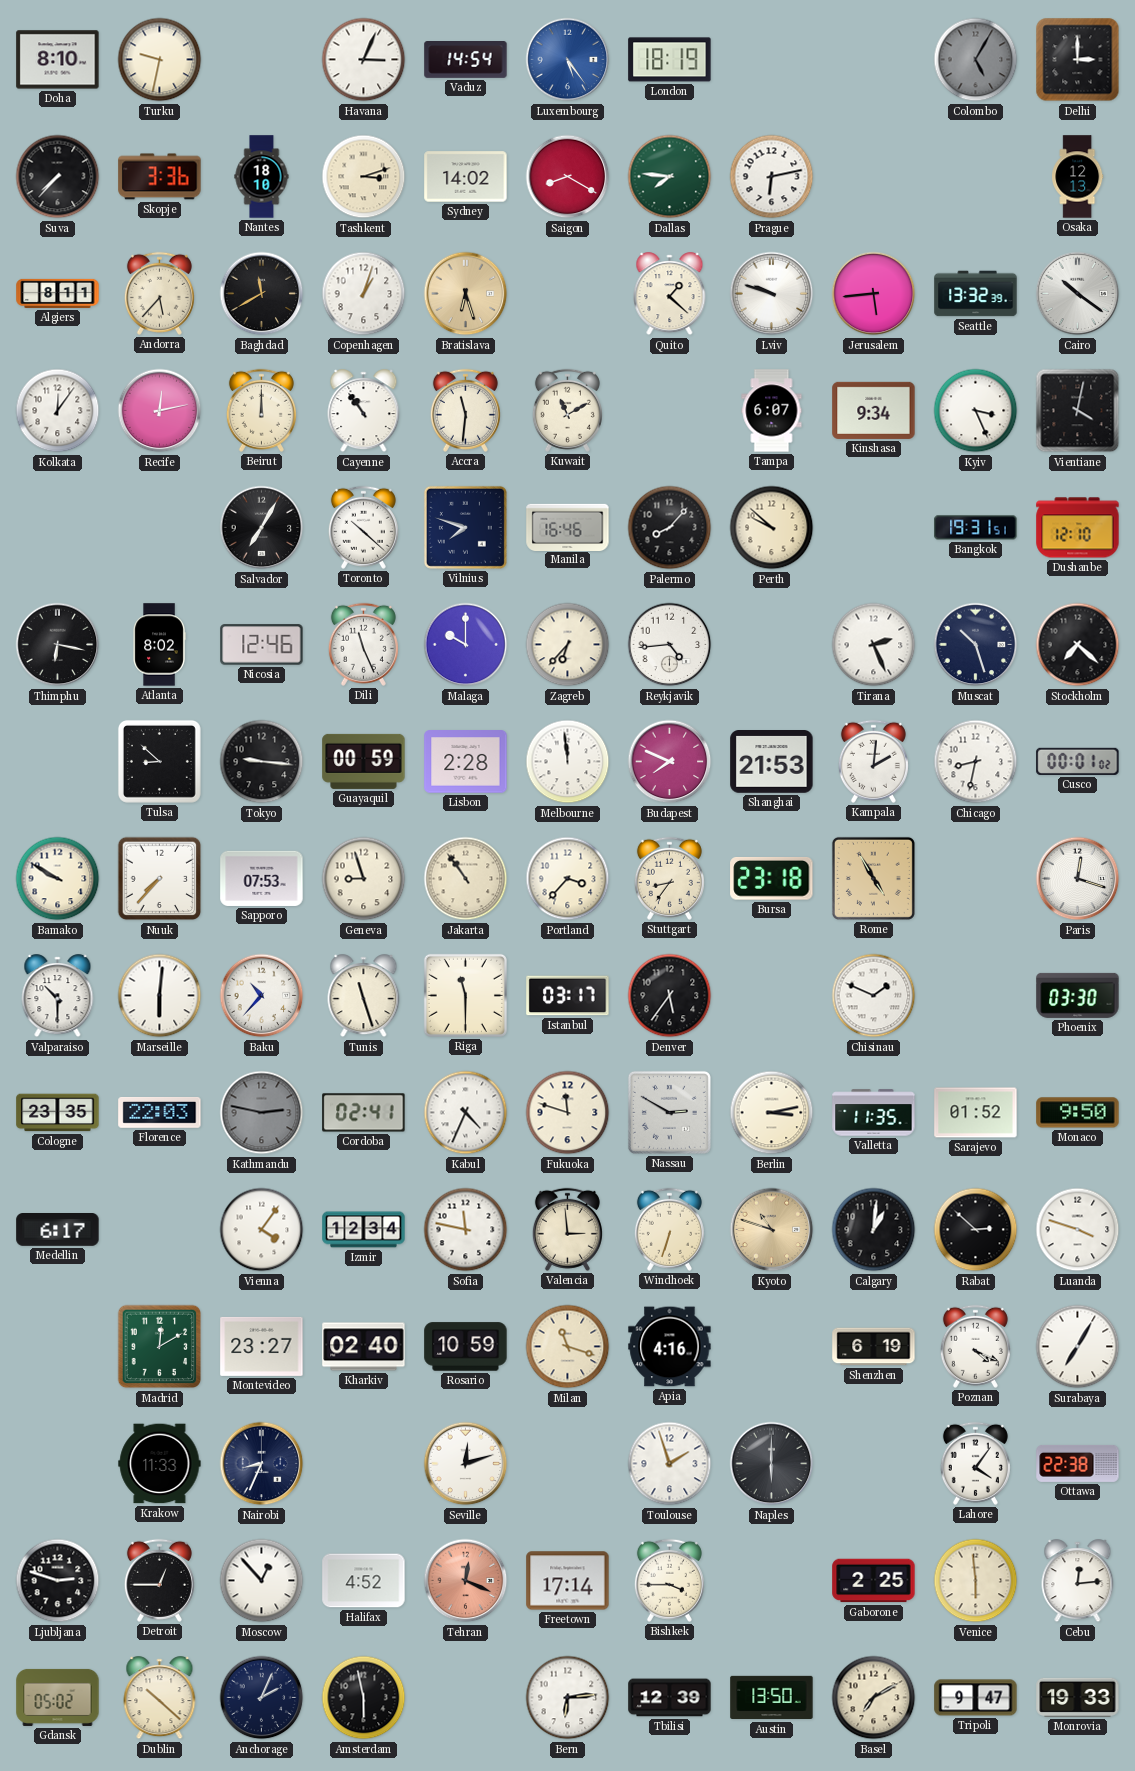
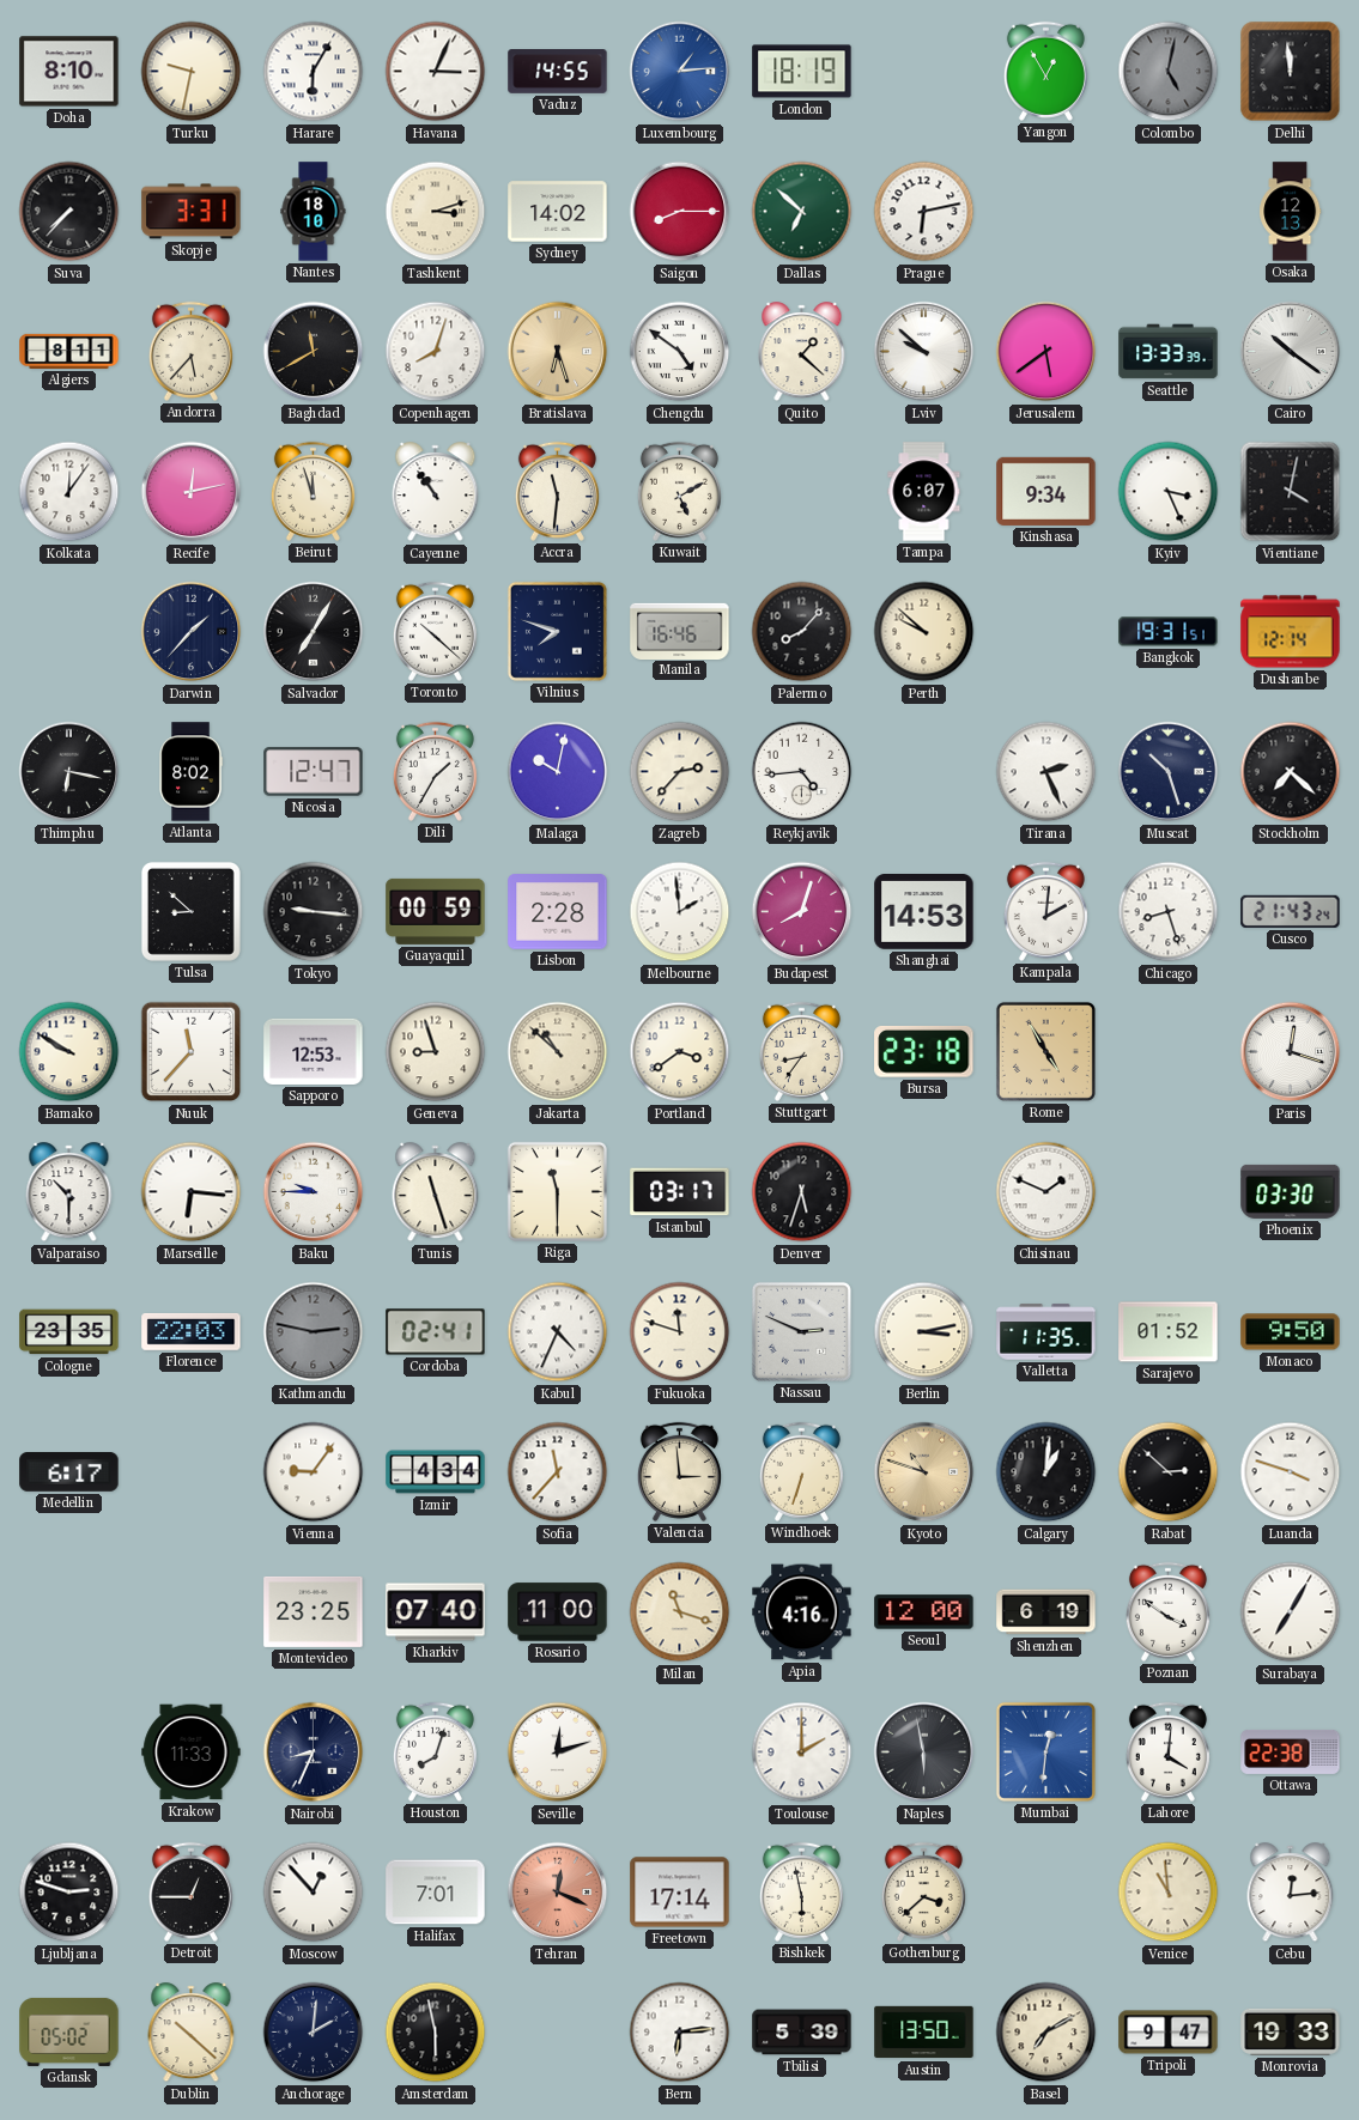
Harare: none -> 6:05 (314, 72)
Vaduz: 14:54 -> 14:55 (558, 72)
Luxembourg: 5:24 -> 1:14 (680, 72)
Yangon: none -> 12:55 (1045, 71)
Colombo: 5:05 -> 5:02 (1169, 72)
Delhi: 3:00 -> 11:59 (1291, 72)
Skopje: 3:36 -> 3:31 (192, 212)
Saigon: 8:20 -> 8:15 (680, 212)
Dallas: 7:46 -> 6:52 (802, 212)
Copenhagen: 1:03 -> 8:03 (436, 352)
Chengdu: none -> 4:51 (680, 352)
Lviv: 9:48 -> 9:52 (924, 352)
Jerusalem: 5:44 -> 5:39 (1046, 352)
Seattle: 13:32 -> 13:33 (1169, 352)
Beirut: 12:00 -> 11:57 (313, 491)
Kuwait: 11:10 -> 5:10 (679, 491)
Darwin: none -> 1:37 (192, 632)
Dushanbe: 12:10 -> 12:14 (1291, 632)
Nicosia: 12:46 -> 12:47 (314, 772)
Dili: 11:26 -> 1:35 (435, 771)
Malaga: 10:00 -> 10:02 (558, 772)
Zagreb: 6:37 -> 2:37 (680, 772)
Melbourne: 11:59 -> 1:59 (680, 912)
Budapest: 7:49 -> 8:03 (802, 912)
Shanghai: 21:53 -> 14:53 (924, 912)
Chicago: 8:32 -> 8:27 (1169, 912)
Cusco: 00:01 -> 21:43 (1291, 911)
Nuuk: 7:37 -> 11:37 (192, 1052)
Sapporo: 07:53 -> 12:53 (314, 1051)
Jakarta: 10:54 -> 10:52 (558, 1052)
Portland: 3:37 -> 3:39 (680, 1052)
Marseille: 6:01 -> 6:16 (192, 1192)
Baku: 10:37 -> 9:45 (314, 1192)
Denver: 5:36 -> 5:33 (802, 1192)
Nassau: 2:50 -> 2:49 (801, 1331)
Vienna: 4:06 -> 9:06 (314, 1472)
Izmir: 12:34 -> 4:34 (436, 1472)
Sofia: 11:47 -> 11:37 (558, 1472)
Madrid: 12:10 -> none (160, 1347)
Montevideo: 23:27 -> 23:25 (314, 1611)
Kharkiv: 02:40 -> 07:40 (436, 1612)
Rosario: 10:59 -> 11:00 (558, 1612)
Seoul: none -> 12:00 (924, 1612)
Poznan: 4:19 -> 3:51 (1167, 1611)
Houston: none -> 8:03 (435, 1751)
Toulouse: 1:57 -> 2:00 (802, 1753)
Naples: 6:00 -> 5:58 (924, 1753)
Mumbai: none -> 12:31 (1045, 1751)
Lahore: 4:06 -> 4:01 (1167, 1751)
Halifax: 4:52 -> 7:01 (436, 1893)
Bishkek: 3:45 -> 5:58 (801, 1891)
Gothenburg: none -> 3:38 (923, 1891)
Gaborone: 2:25 -> none (874, 1581)
Venice: 5:59 -> 10:59 (1169, 1893)
Anchorage: 2:04 -> 2:01 (314, 2033)
Tbilisi: 12:39 -> 5:39 (802, 2033)
